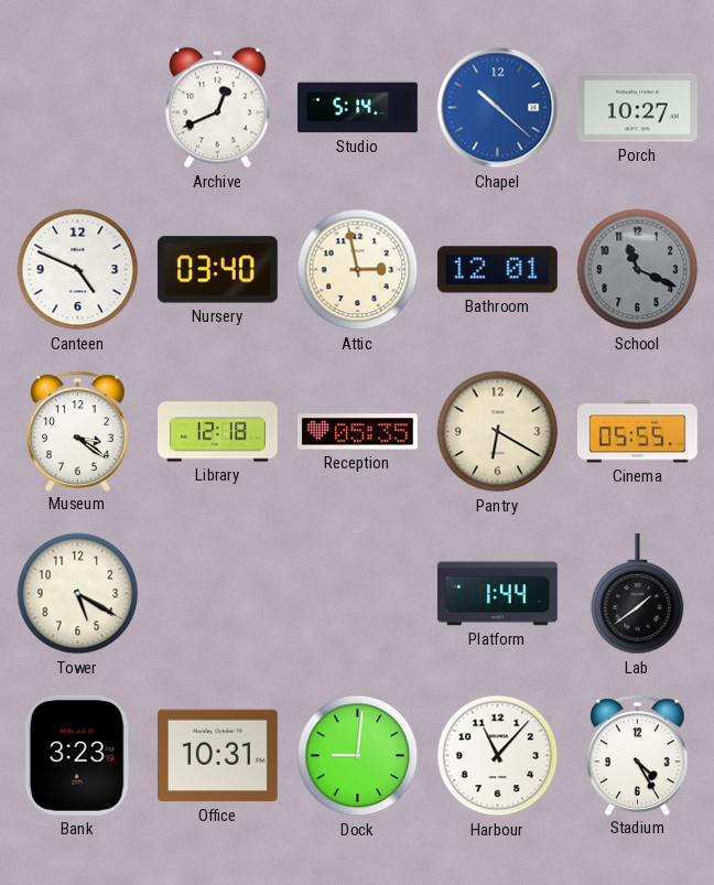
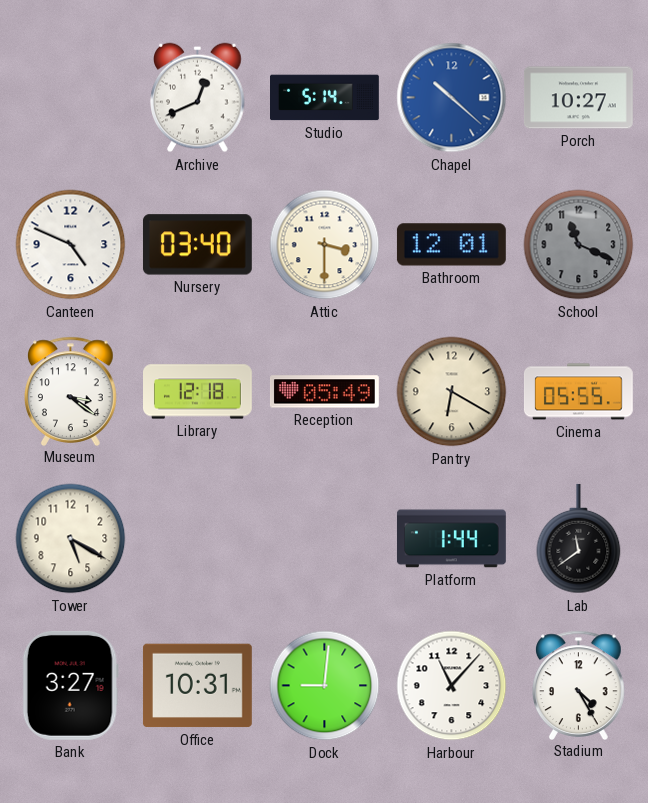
Attic: 2:58 -> 3:30 (325, 245)
Reception: 05:35 -> 05:49 (324, 392)
Lab: 1:39 -> 11:39 (579, 539)
Bank: 3:23 -> 3:27 (70, 685)
